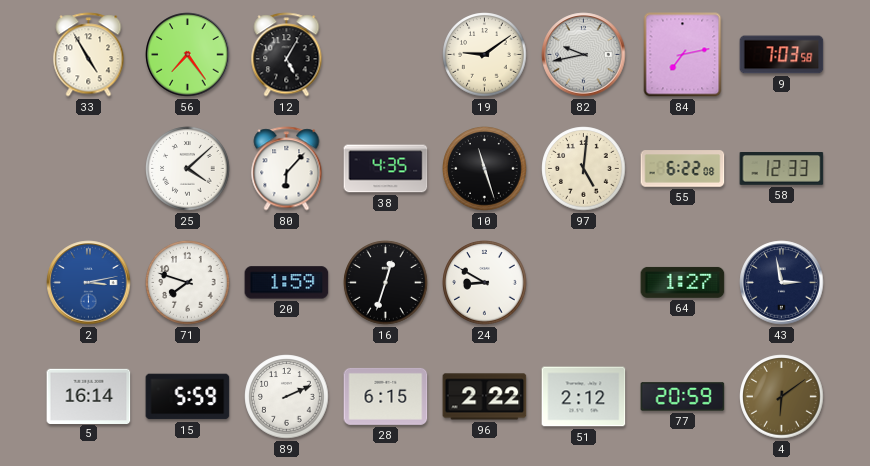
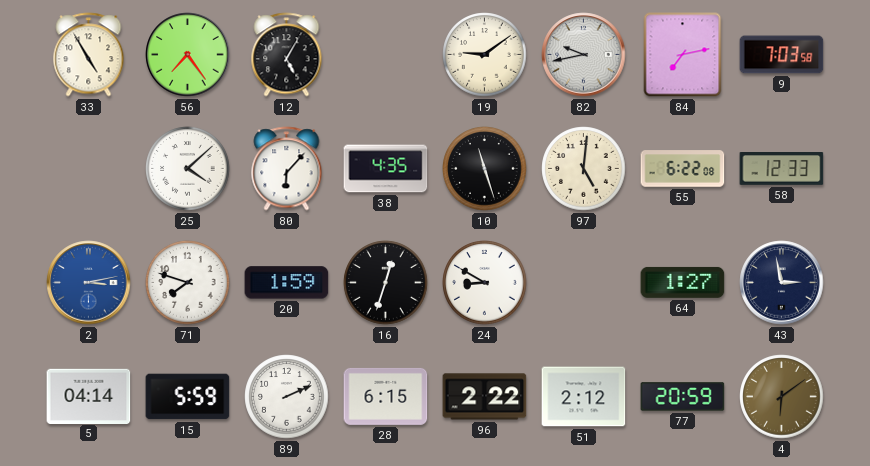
5: 16:14 -> 04:14 (89, 396)
